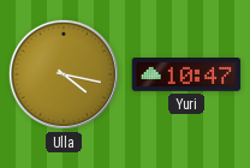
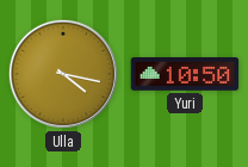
Yuri: 10:47 -> 10:50 (185, 75)
